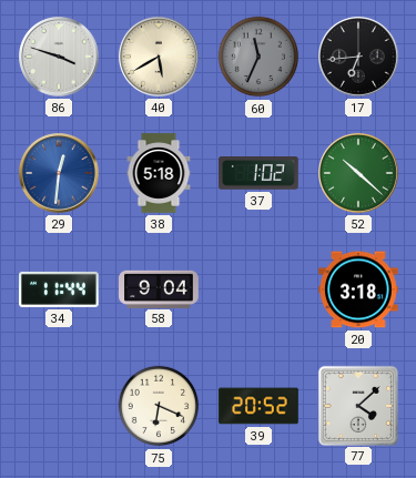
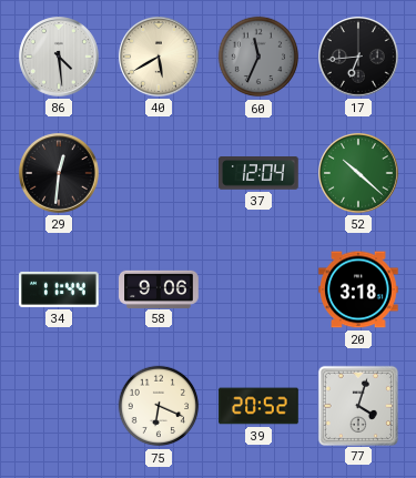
86: 3:48 -> 4:29 (60, 58)
29 dial: blue -> black (60, 174)
38: 5:18 -> none (159, 173)
37: 1:02 -> 12:04 (258, 173)
58: 9:04 -> 9:06 (159, 288)
77: 4:08 -> 4:03 (357, 405)
